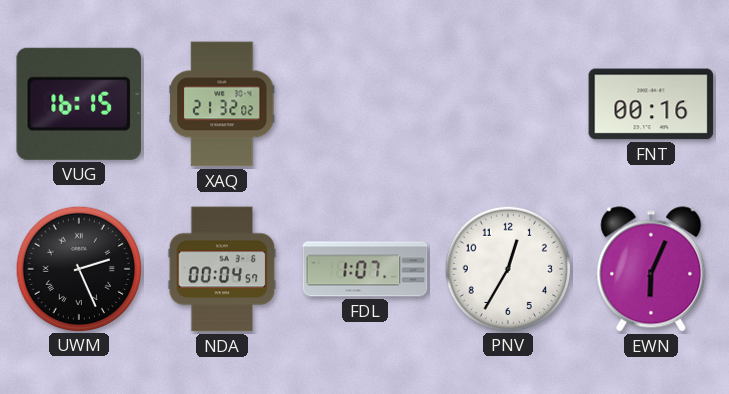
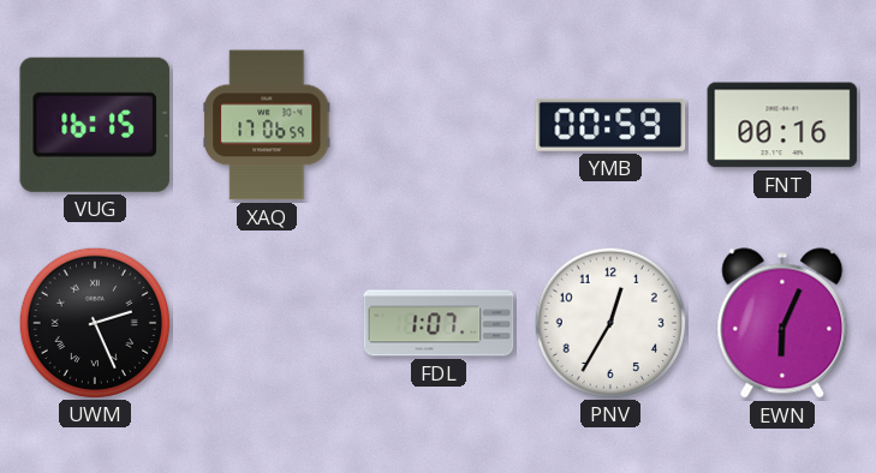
XAQ: 21:32 -> 17:06 (268, 125)
YMB: none -> 00:59 (610, 125)
NDA: 00:04 -> none (222, 269)
